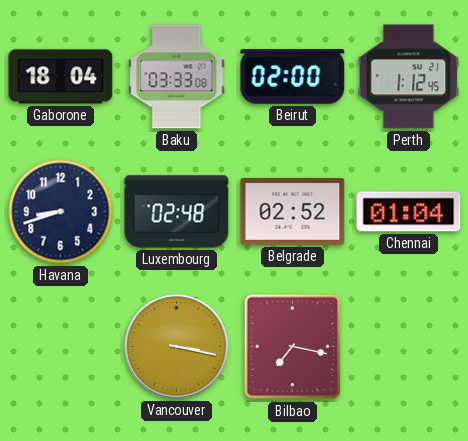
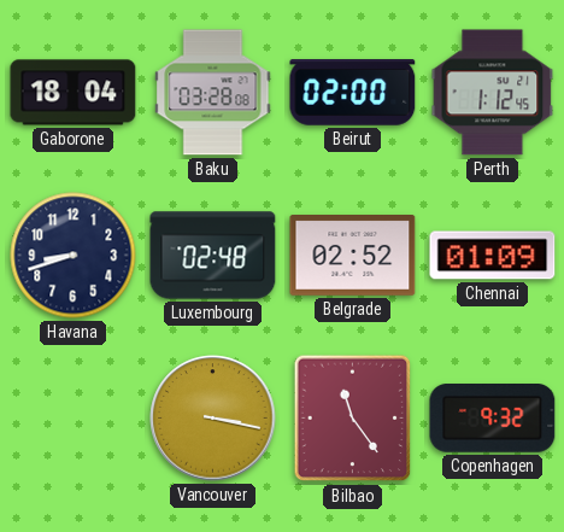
Baku: 03:33 -> 03:28 (213, 93)
Chennai: 01:04 -> 01:09 (493, 256)
Bilbao: 7:17 -> 11:24 (353, 419)
Copenhagen: none -> 9:32 (493, 419)
